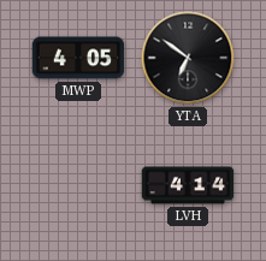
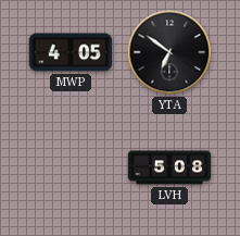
LVH: 4:14 -> 5:08 (169, 167)
